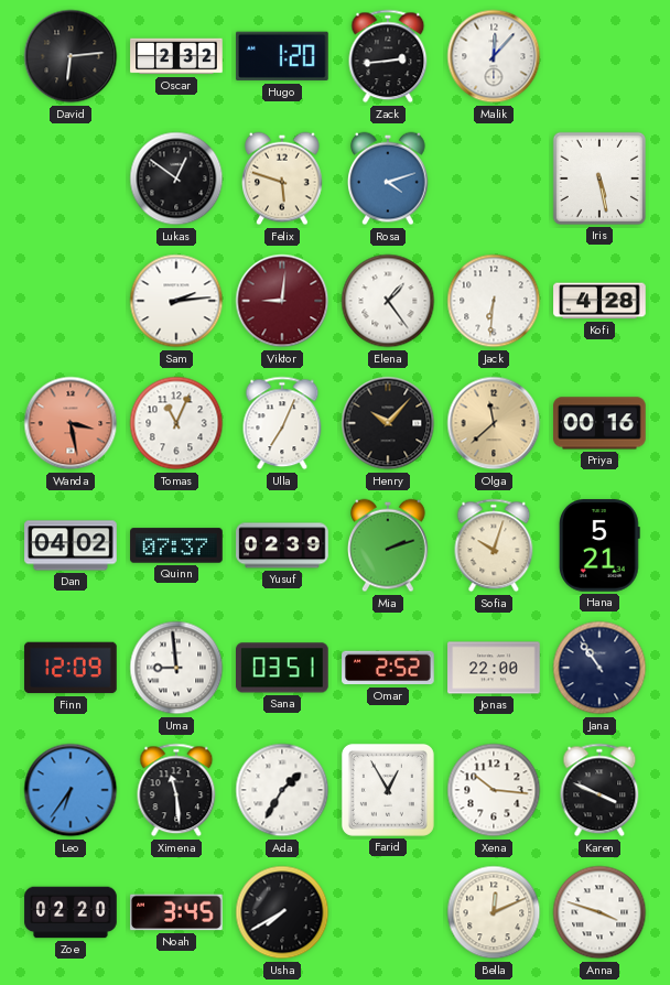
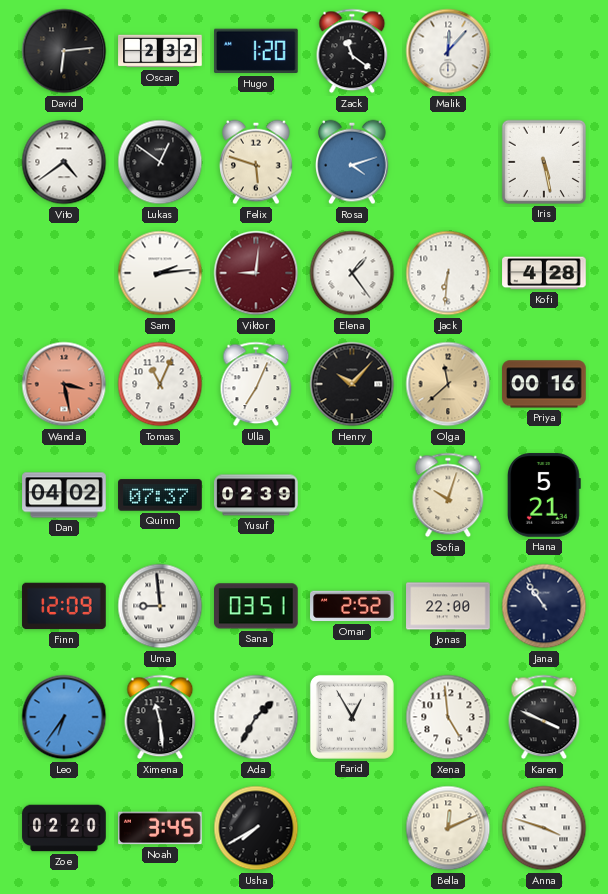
Zack: 2:44 -> 11:21 (352, 51)
Vito: none -> 4:39 (64, 162)
Mia: 2:12 -> none (388, 545)
Xena: 10:16 -> 4:59 (448, 717)
